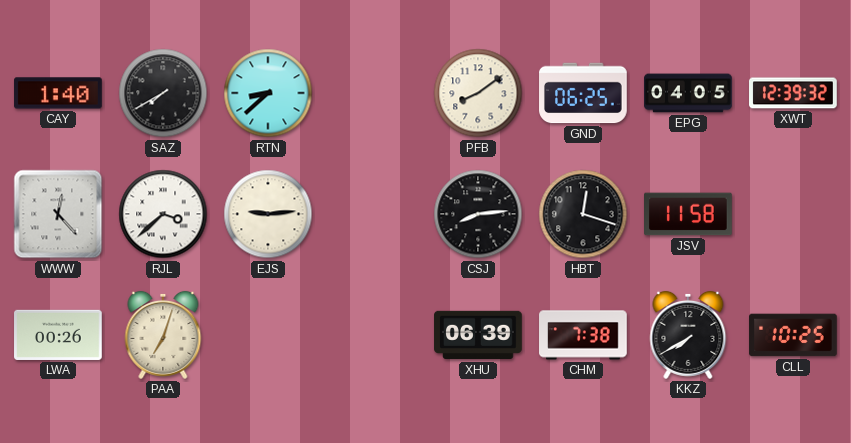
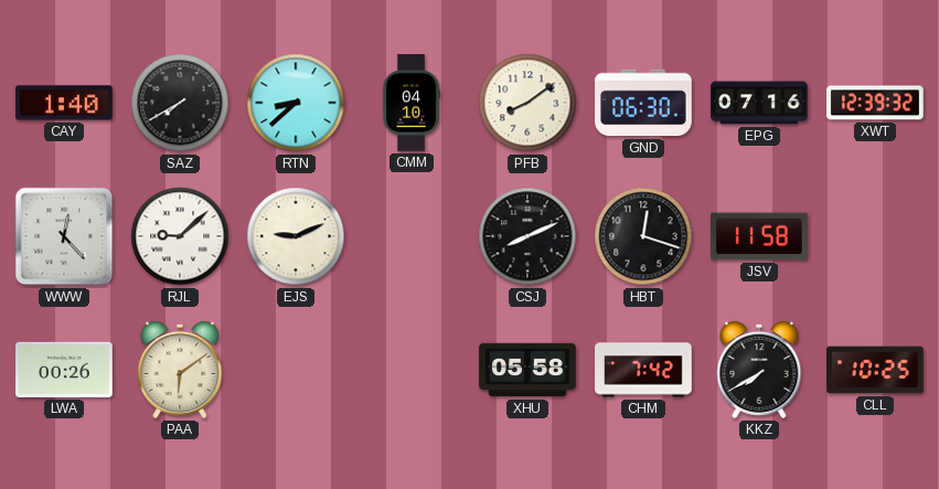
CMM: none -> 04:10 (412, 103)
GND: 06:25 -> 06:30 (643, 103)
EPG: 04:05 -> 07:16 (759, 103)
RJL: 3:38 -> 9:08 (180, 236)
EJS: 9:14 -> 9:11 (296, 236)
CSJ: 8:14 -> 8:11 (527, 236)
PAA: 7:03 -> 6:09 (180, 370)
XHU: 06:39 -> 05:58 (527, 370)
CHM: 7:38 -> 7:42 (643, 370)
